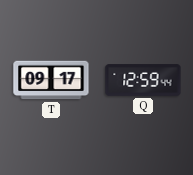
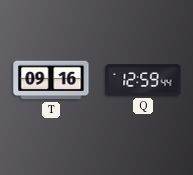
T: 09:17 -> 09:16 (51, 80)
